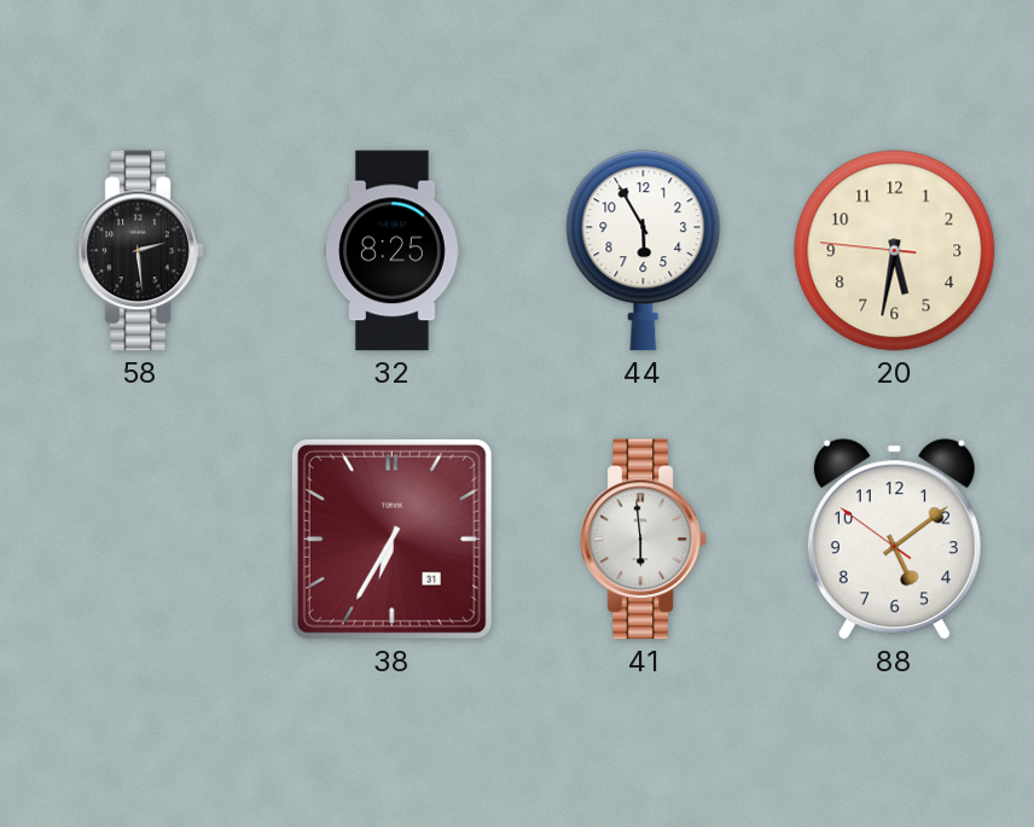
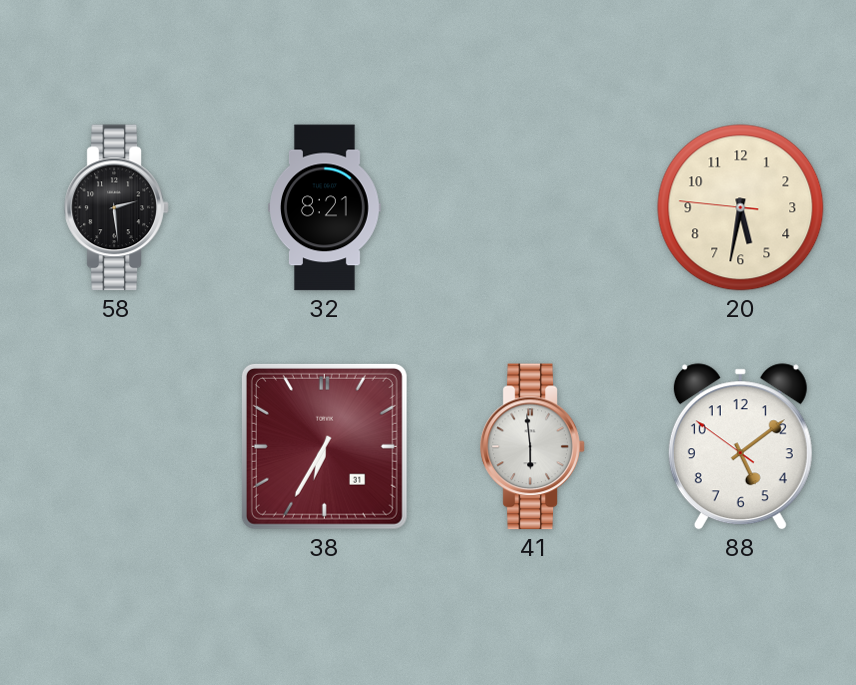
32: 8:25 -> 8:21 (325, 208)
44: 5:55 -> none (644, 251)
